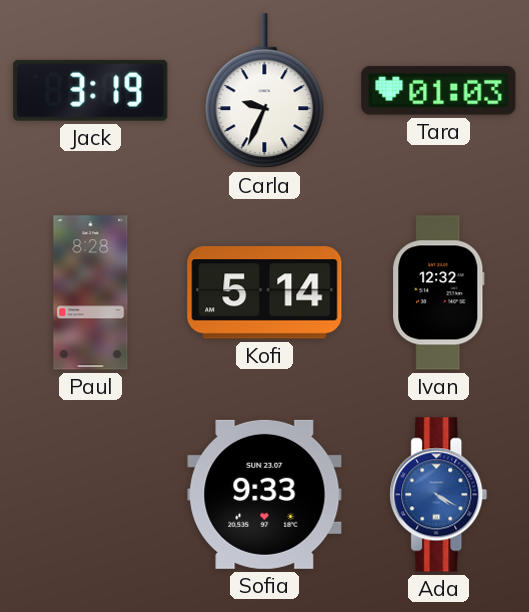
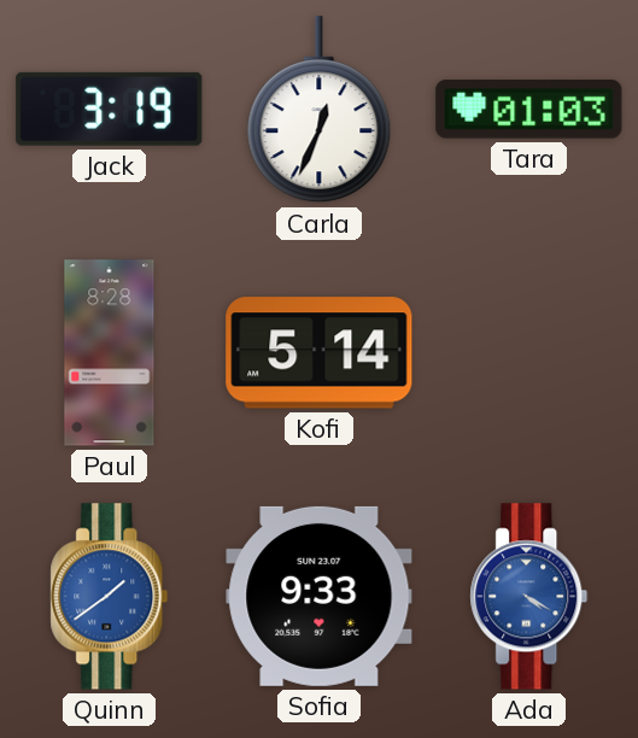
Carla: 9:34 -> 12:34 (320, 110)
Ivan: 12:32 -> none (439, 293)
Quinn: none -> 1:39 (110, 597)
